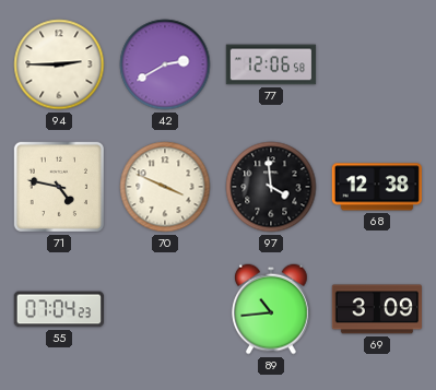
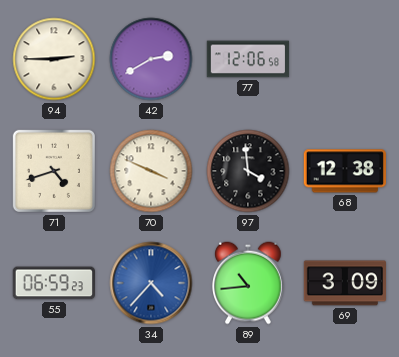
71: 4:47 -> 4:42 (54, 171)
55: 07:04 -> 06:59 (53, 283)
34: none -> 4:37 (151, 283)
